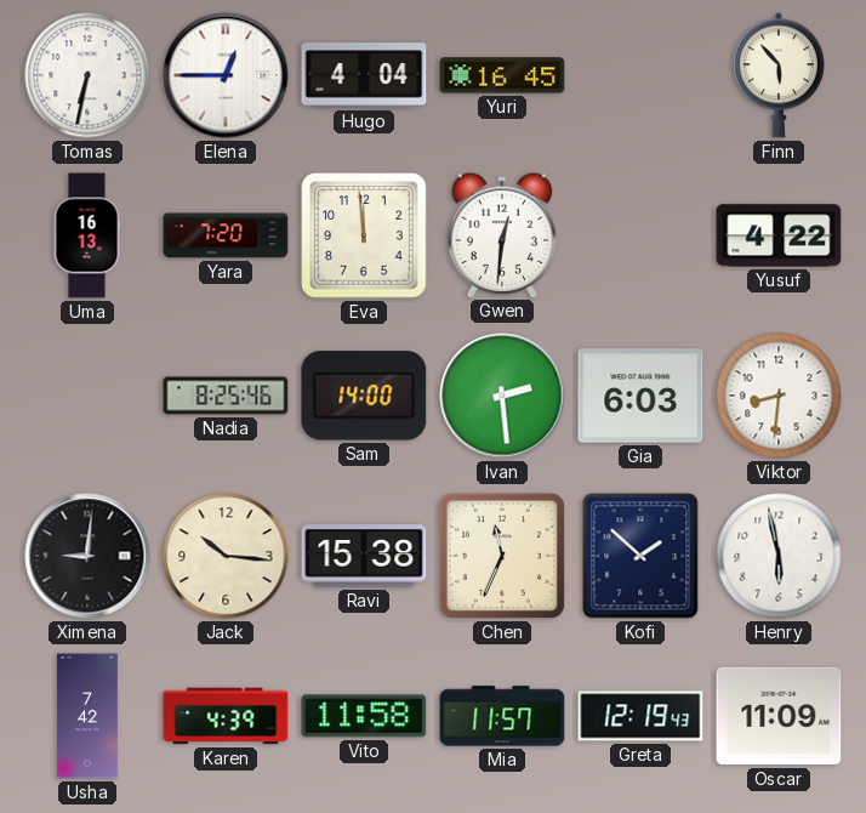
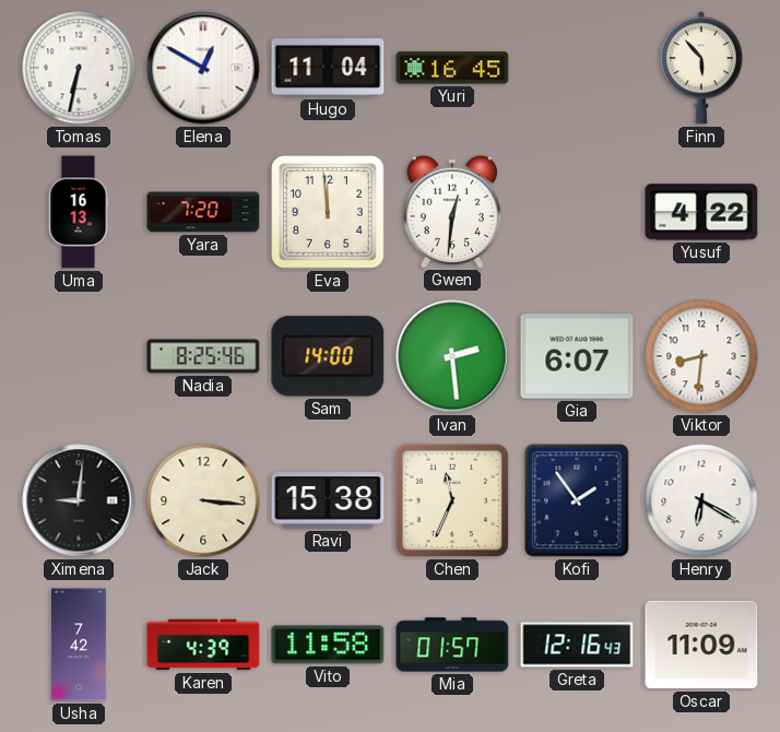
Elena: 12:45 -> 12:50 (203, 68)
Hugo: 4:04 -> 11:04 (328, 68)
Gia: 6:03 -> 6:07 (577, 356)
Jack: 10:16 -> 3:16 (203, 500)
Kofi: 1:52 -> 1:54 (577, 500)
Henry: 5:58 -> 6:20 (701, 500)
Mia: 11:57 -> 01:57 (452, 645)
Greta: 12:19 -> 12:16 (577, 645)
